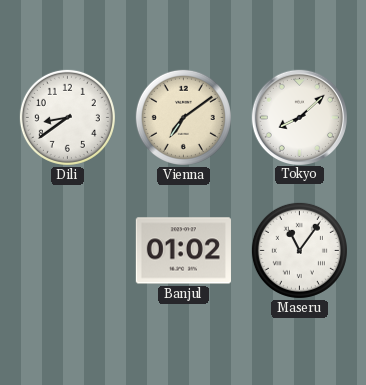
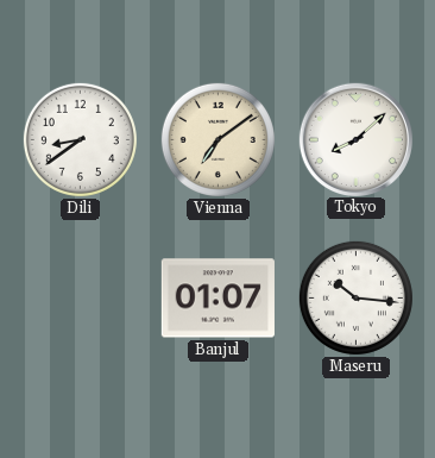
Banjul: 01:02 -> 01:07 (218, 299)
Maseru: 11:06 -> 10:16 (355, 297)
